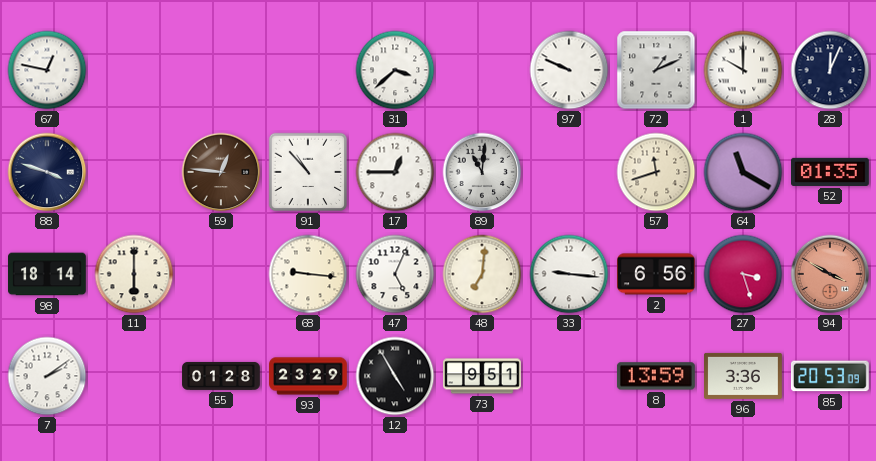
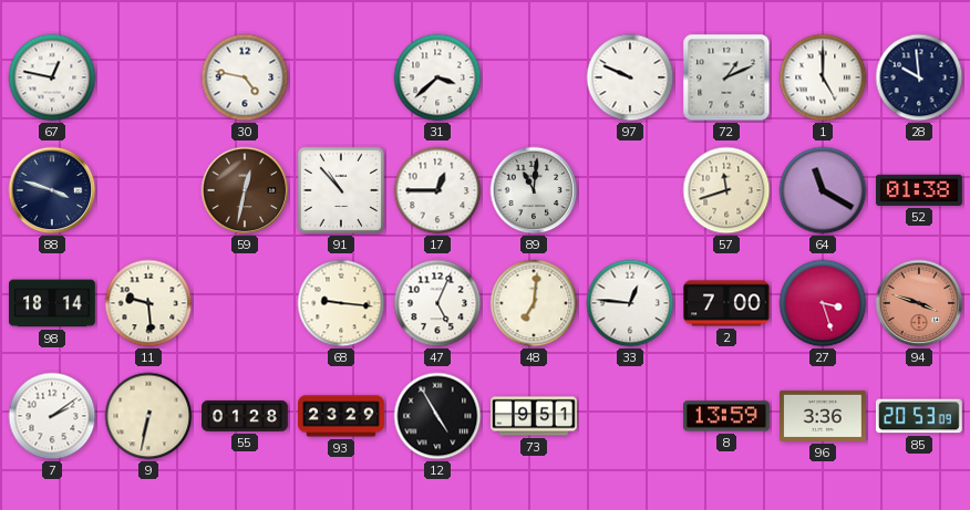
30: none -> 4:47 (245, 77)
1: 10:00 -> 5:00 (823, 77)
28: 12:04 -> 9:59 (919, 77)
59: 12:46 -> 12:32 (245, 190)
52: 01:35 -> 01:38 (920, 190)
11: 6:00 -> 9:29 (148, 303)
33: 9:16 -> 12:46 (630, 303)
2: 6:56 -> 7:00 (727, 303)
94: 3:50 -> 3:48 (919, 303)
9: none -> 6:32 (148, 416)
